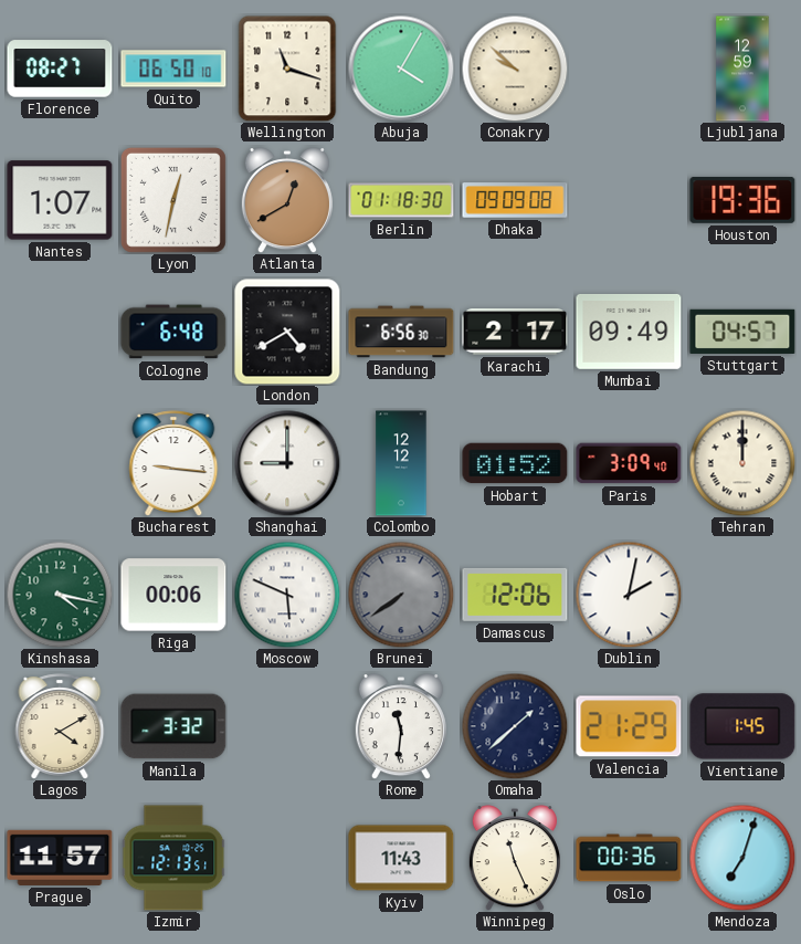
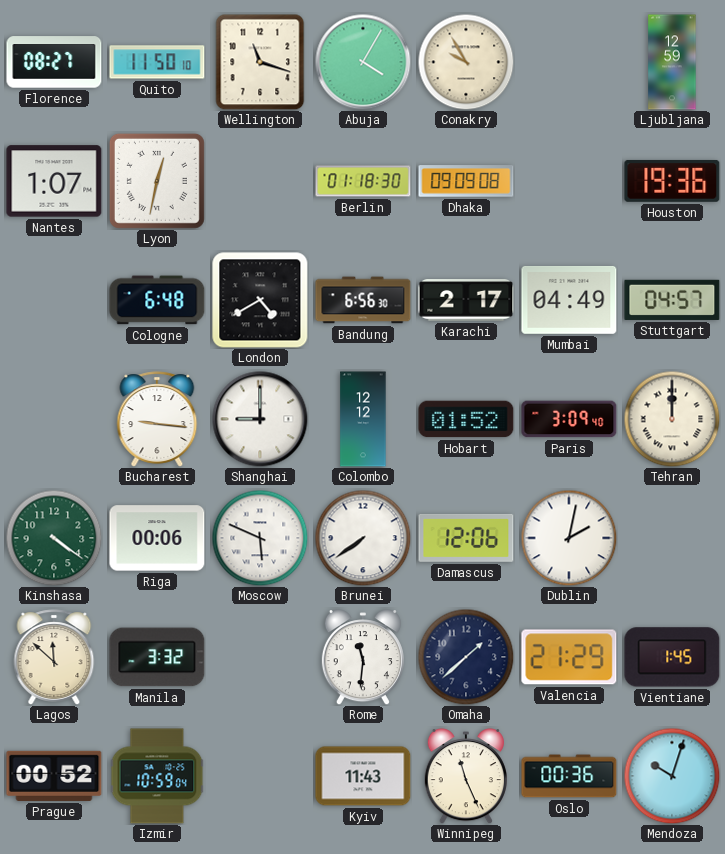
Quito: 06:50 -> 11:50 (157, 62)
Conakry: 9:52 -> 9:55 (466, 62)
Atlanta: 12:40 -> none (287, 200)
Mumbai: 09:49 -> 04:49 (569, 300)
Kinshasa: 4:17 -> 4:21 (54, 538)
Brunei dial: grey -> white (363, 538)
Lagos: 4:10 -> 11:52 (54, 657)
Prague: 11:57 -> 00:52 (54, 776)
Izmir: 12:13 -> 10:59 (157, 776)
Mendoza: 7:03 -> 10:03 (672, 776)
